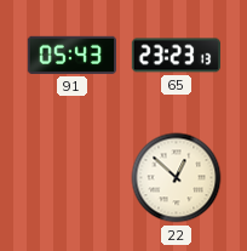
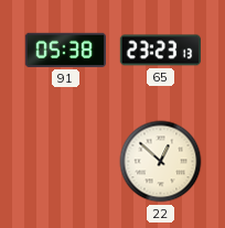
91: 05:43 -> 05:38 (65, 50)
